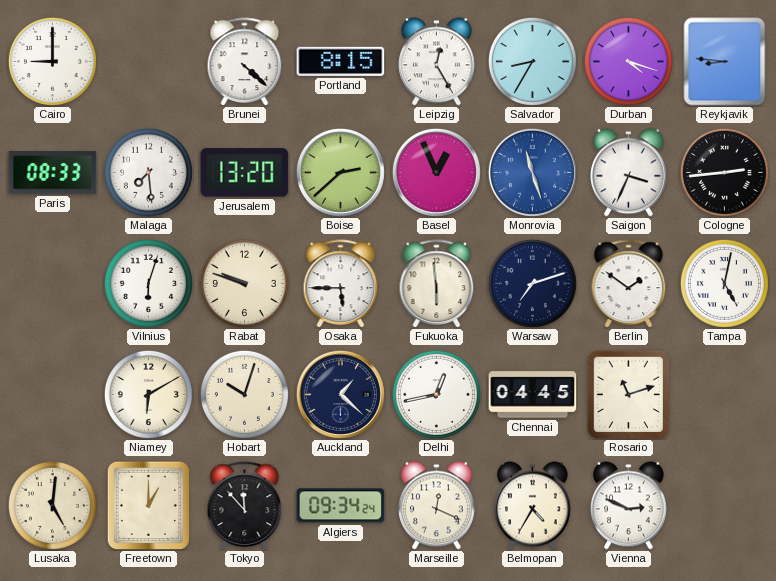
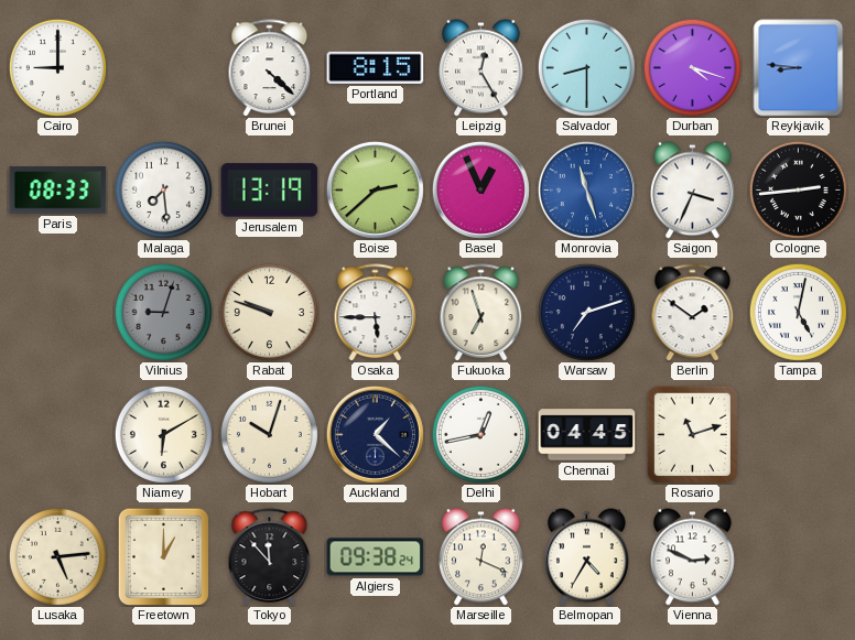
Salvador: 8:35 -> 8:30 (586, 67)
Jerusalem: 13:20 -> 13:19 (270, 191)
Vilnius: 6:03 -> 9:03 (163, 312)
Vilnius dial: white -> grey (163, 312)
Fukuoka: 5:59 -> 6:57 (481, 312)
Lusaka: 5:01 -> 5:14 (57, 556)
Algiers: 09:34 -> 09:38 (376, 557)
